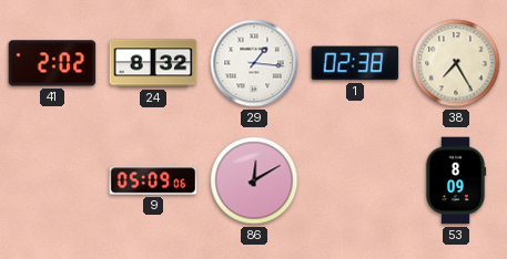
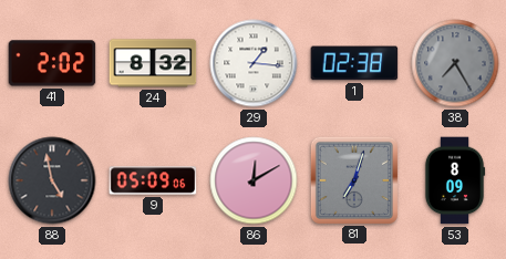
38 dial: cream -> grey (455, 63)
88: none -> 4:58 (52, 180)
81: none -> 7:03 (353, 179)
